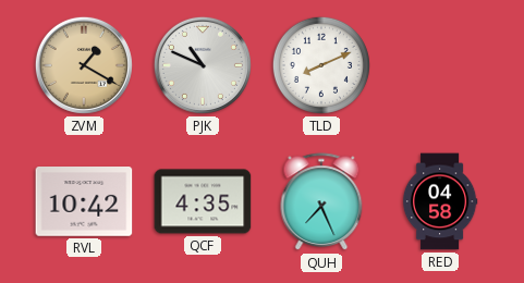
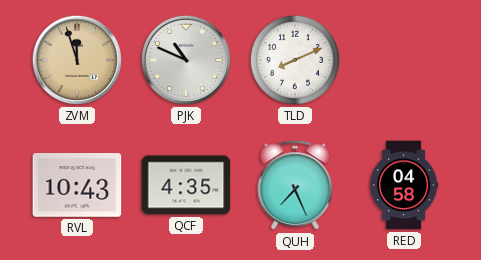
ZVM: 1:20 -> 11:57 (77, 60)
RVL: 10:42 -> 10:43 (77, 186)
